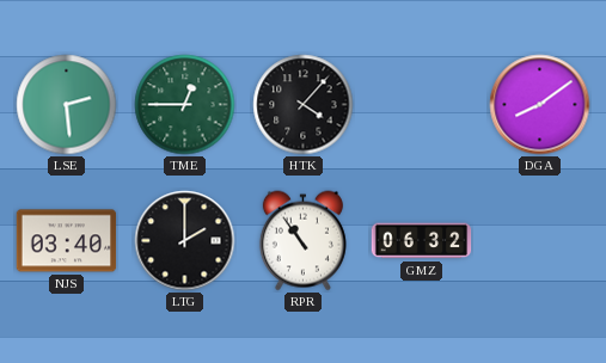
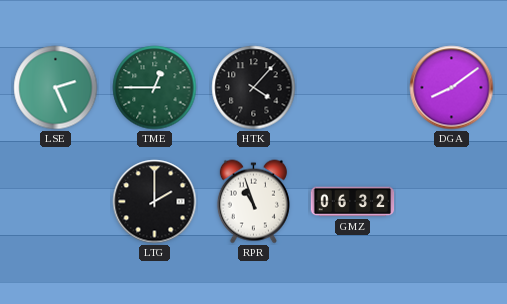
LSE: 2:29 -> 2:26 (56, 88)
NJS: 03:40 -> none (67, 241)
RPR: 10:54 -> 10:57 (253, 202)
